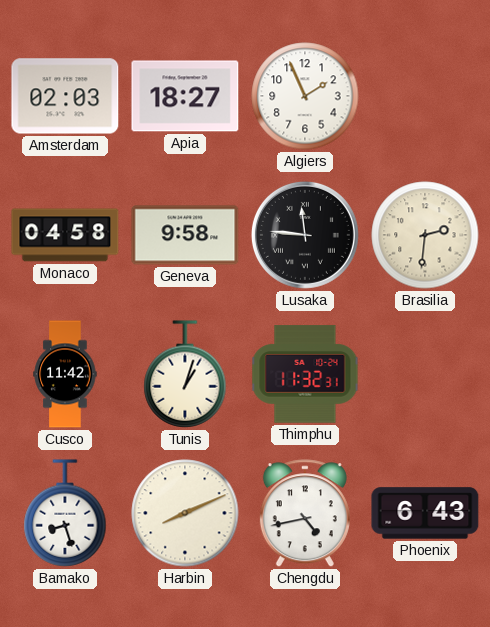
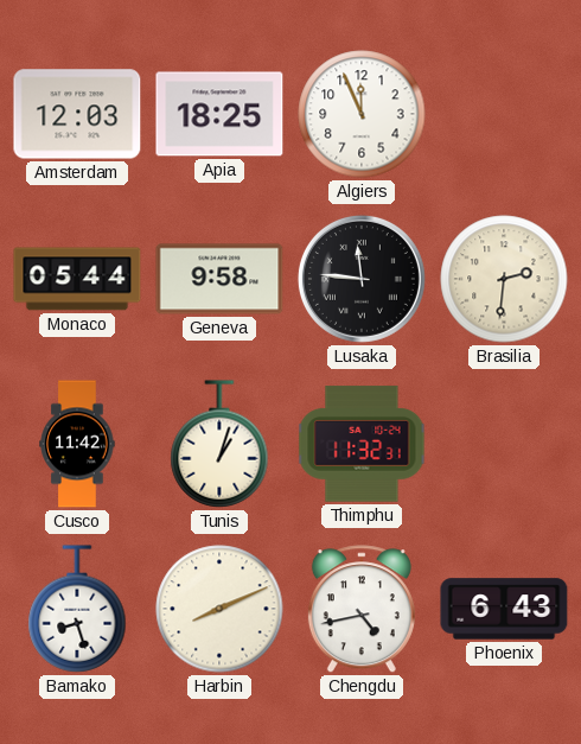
Amsterdam: 02:03 -> 12:03 (77, 114)
Apia: 18:27 -> 18:25 (219, 114)
Algiers: 1:56 -> 11:56 (362, 114)
Monaco: 04:58 -> 05:44 (77, 279)
